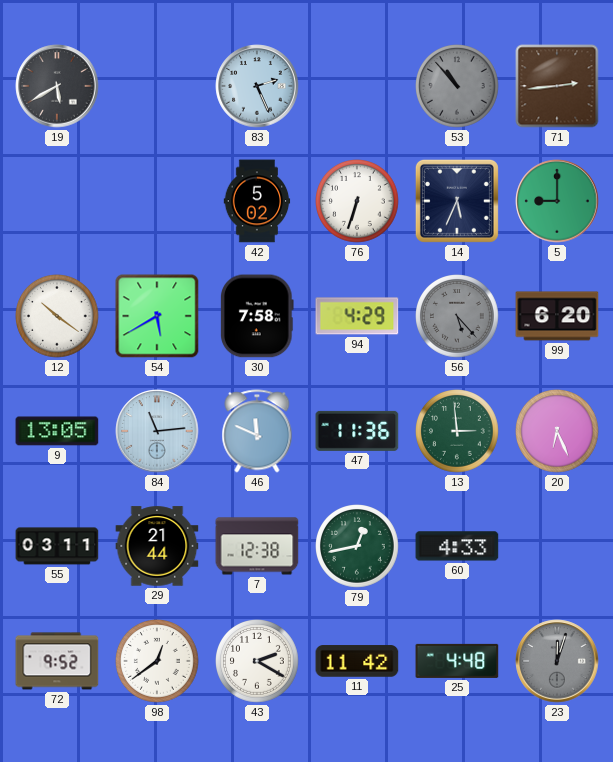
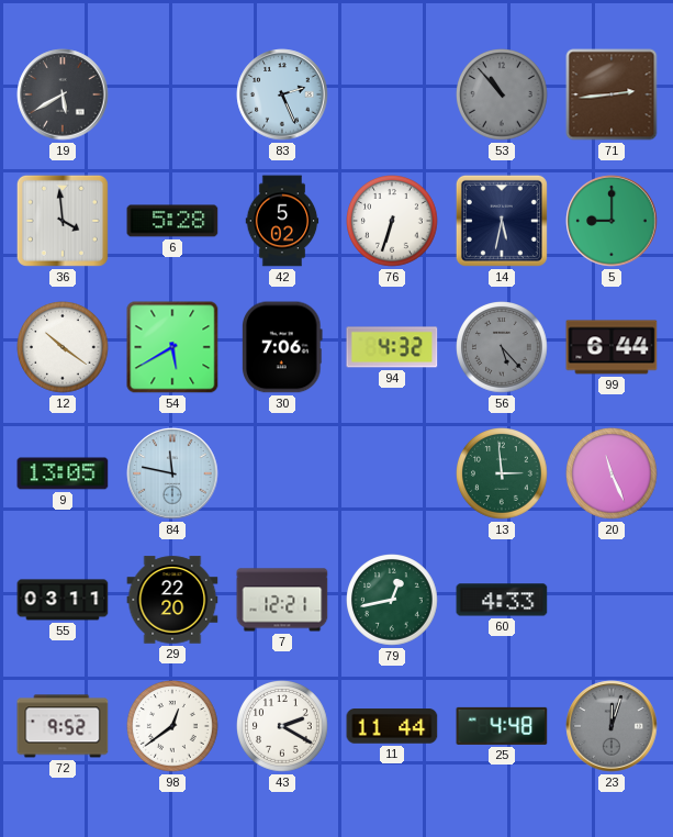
36: none -> 3:59 (63, 221)
6: none -> 5:28 (172, 221)
14: 5:34 -> 5:32 (502, 221)
30: 7:58 -> 7:06 (283, 347)
94: 4:29 -> 4:32 (392, 347)
99: 6:20 -> 6:44 (612, 347)
84: 11:14 -> 11:47 (172, 473)
46: 11:49 -> none (257, 431)
47: 11:36 -> none (357, 431)
20: 6:26 -> 11:26 (613, 475)
29: 21:44 -> 22:20 (172, 600)
7: 12:38 -> 12:21 (282, 600)
11: 11:42 -> 11:44 (392, 726)
